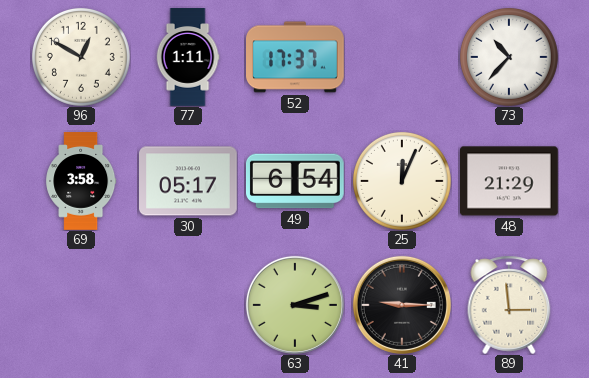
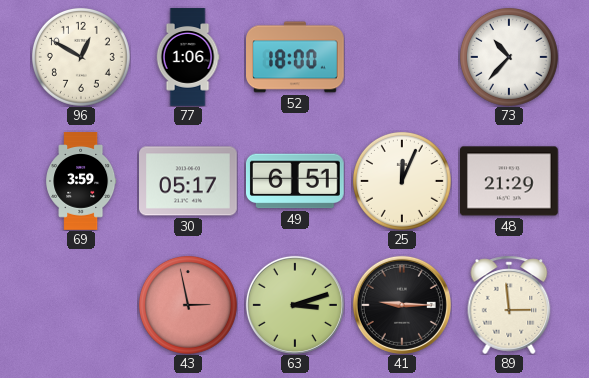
77: 1:11 -> 1:06 (188, 57)
52: 17:37 -> 18:00 (296, 57)
69: 3:58 -> 3:59 (81, 181)
49: 6:54 -> 6:51 (296, 181)
43: none -> 2:58 (188, 305)
